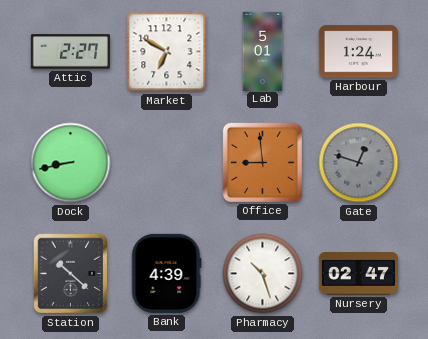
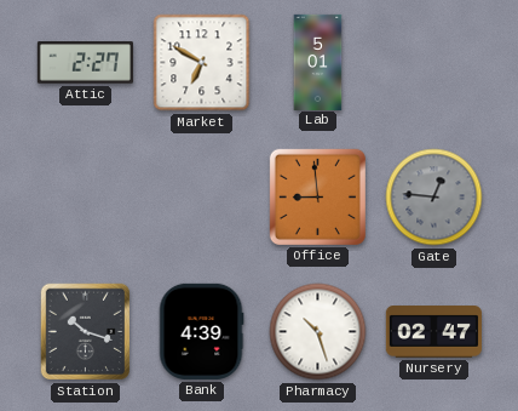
Harbour: 1:24 -> none (358, 52)
Dock: 8:43 -> none (71, 163)
Gate: 12:48 -> 12:46 (434, 198)
Station: 10:22 -> 10:18 (86, 332)
